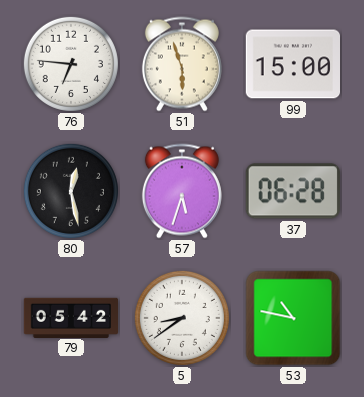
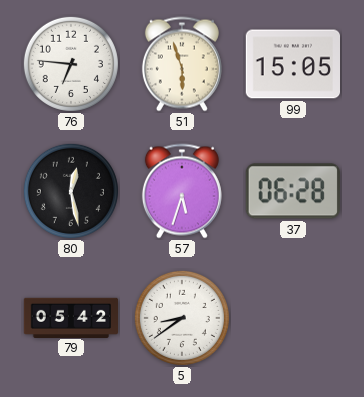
99: 15:00 -> 15:05 (292, 64)
53: 10:47 -> none (293, 318)
